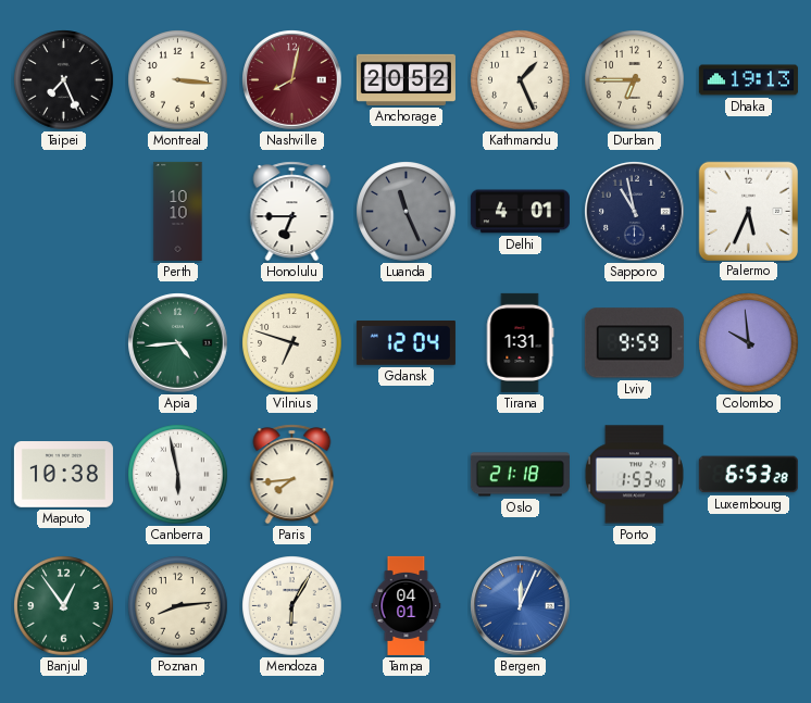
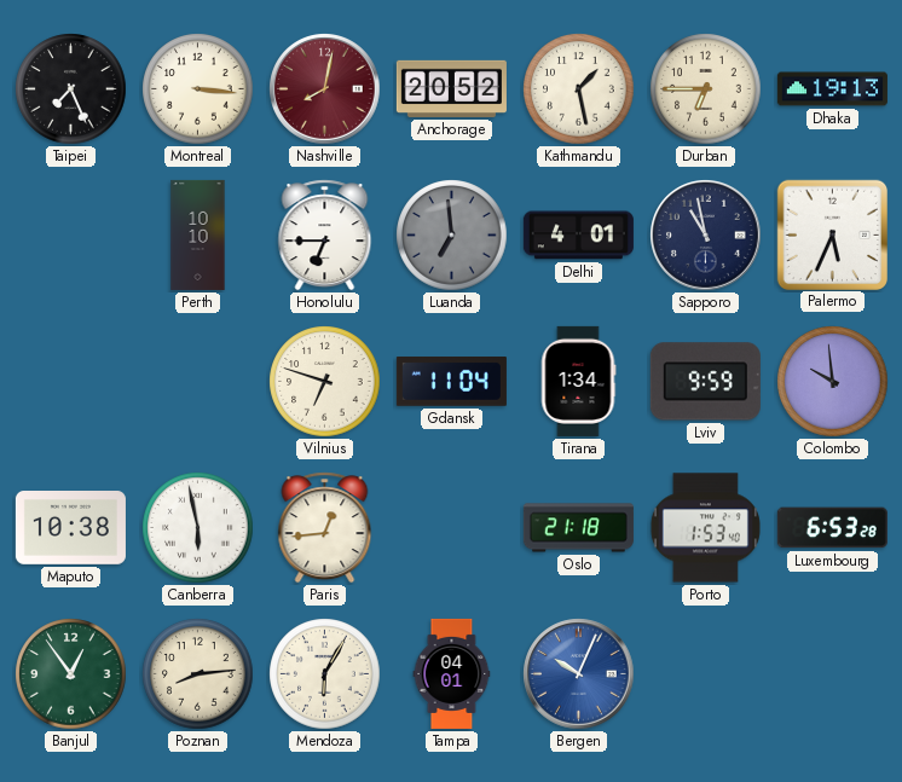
Kathmandu: 1:26 -> 1:28 (579, 89)
Luanda: 11:26 -> 6:59 (452, 236)
Apia: 4:44 -> none (178, 343)
Gdansk: 12:04 -> 11:04 (451, 382)
Tirana: 1:31 -> 1:34 (578, 381)
Paris: 7:44 -> 12:44 (325, 528)
Bergen: 12:04 -> 10:04 (579, 674)
